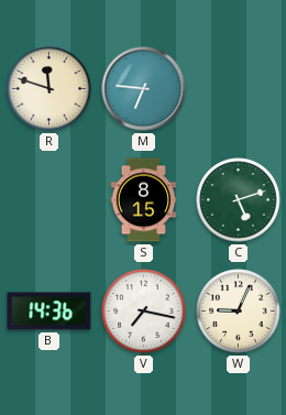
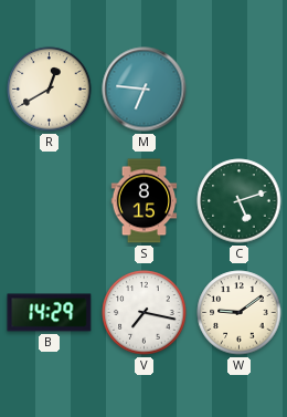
R: 11:48 -> 12:40 (50, 90)
B: 14:36 -> 14:29 (50, 313)
W: 9:04 -> 9:09 (240, 313)
